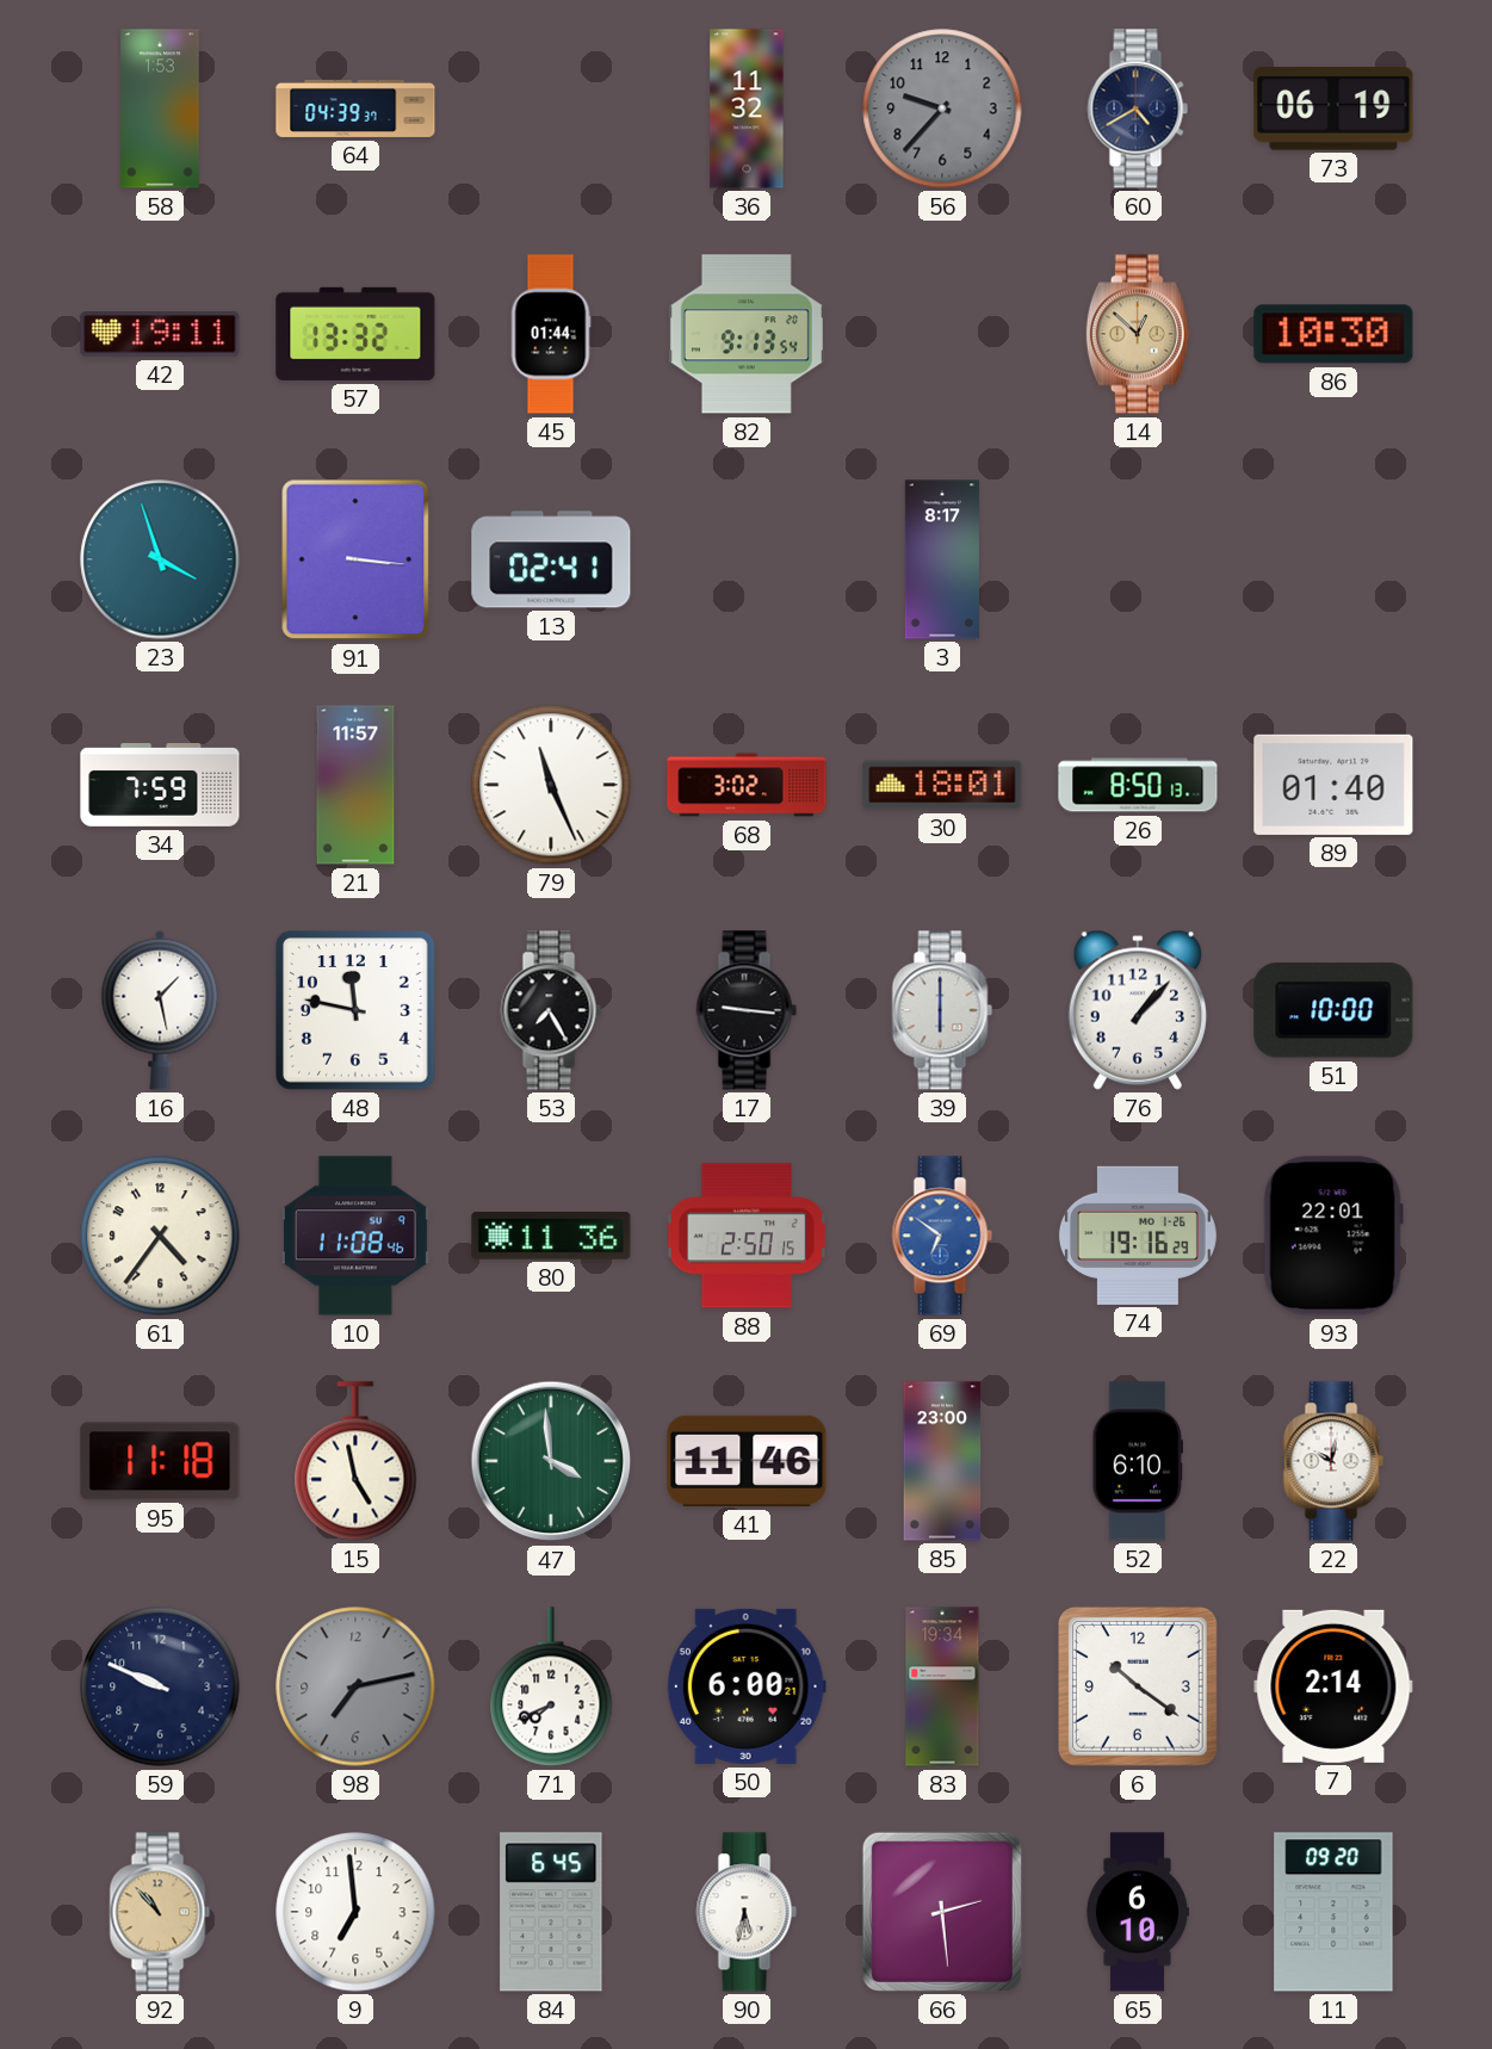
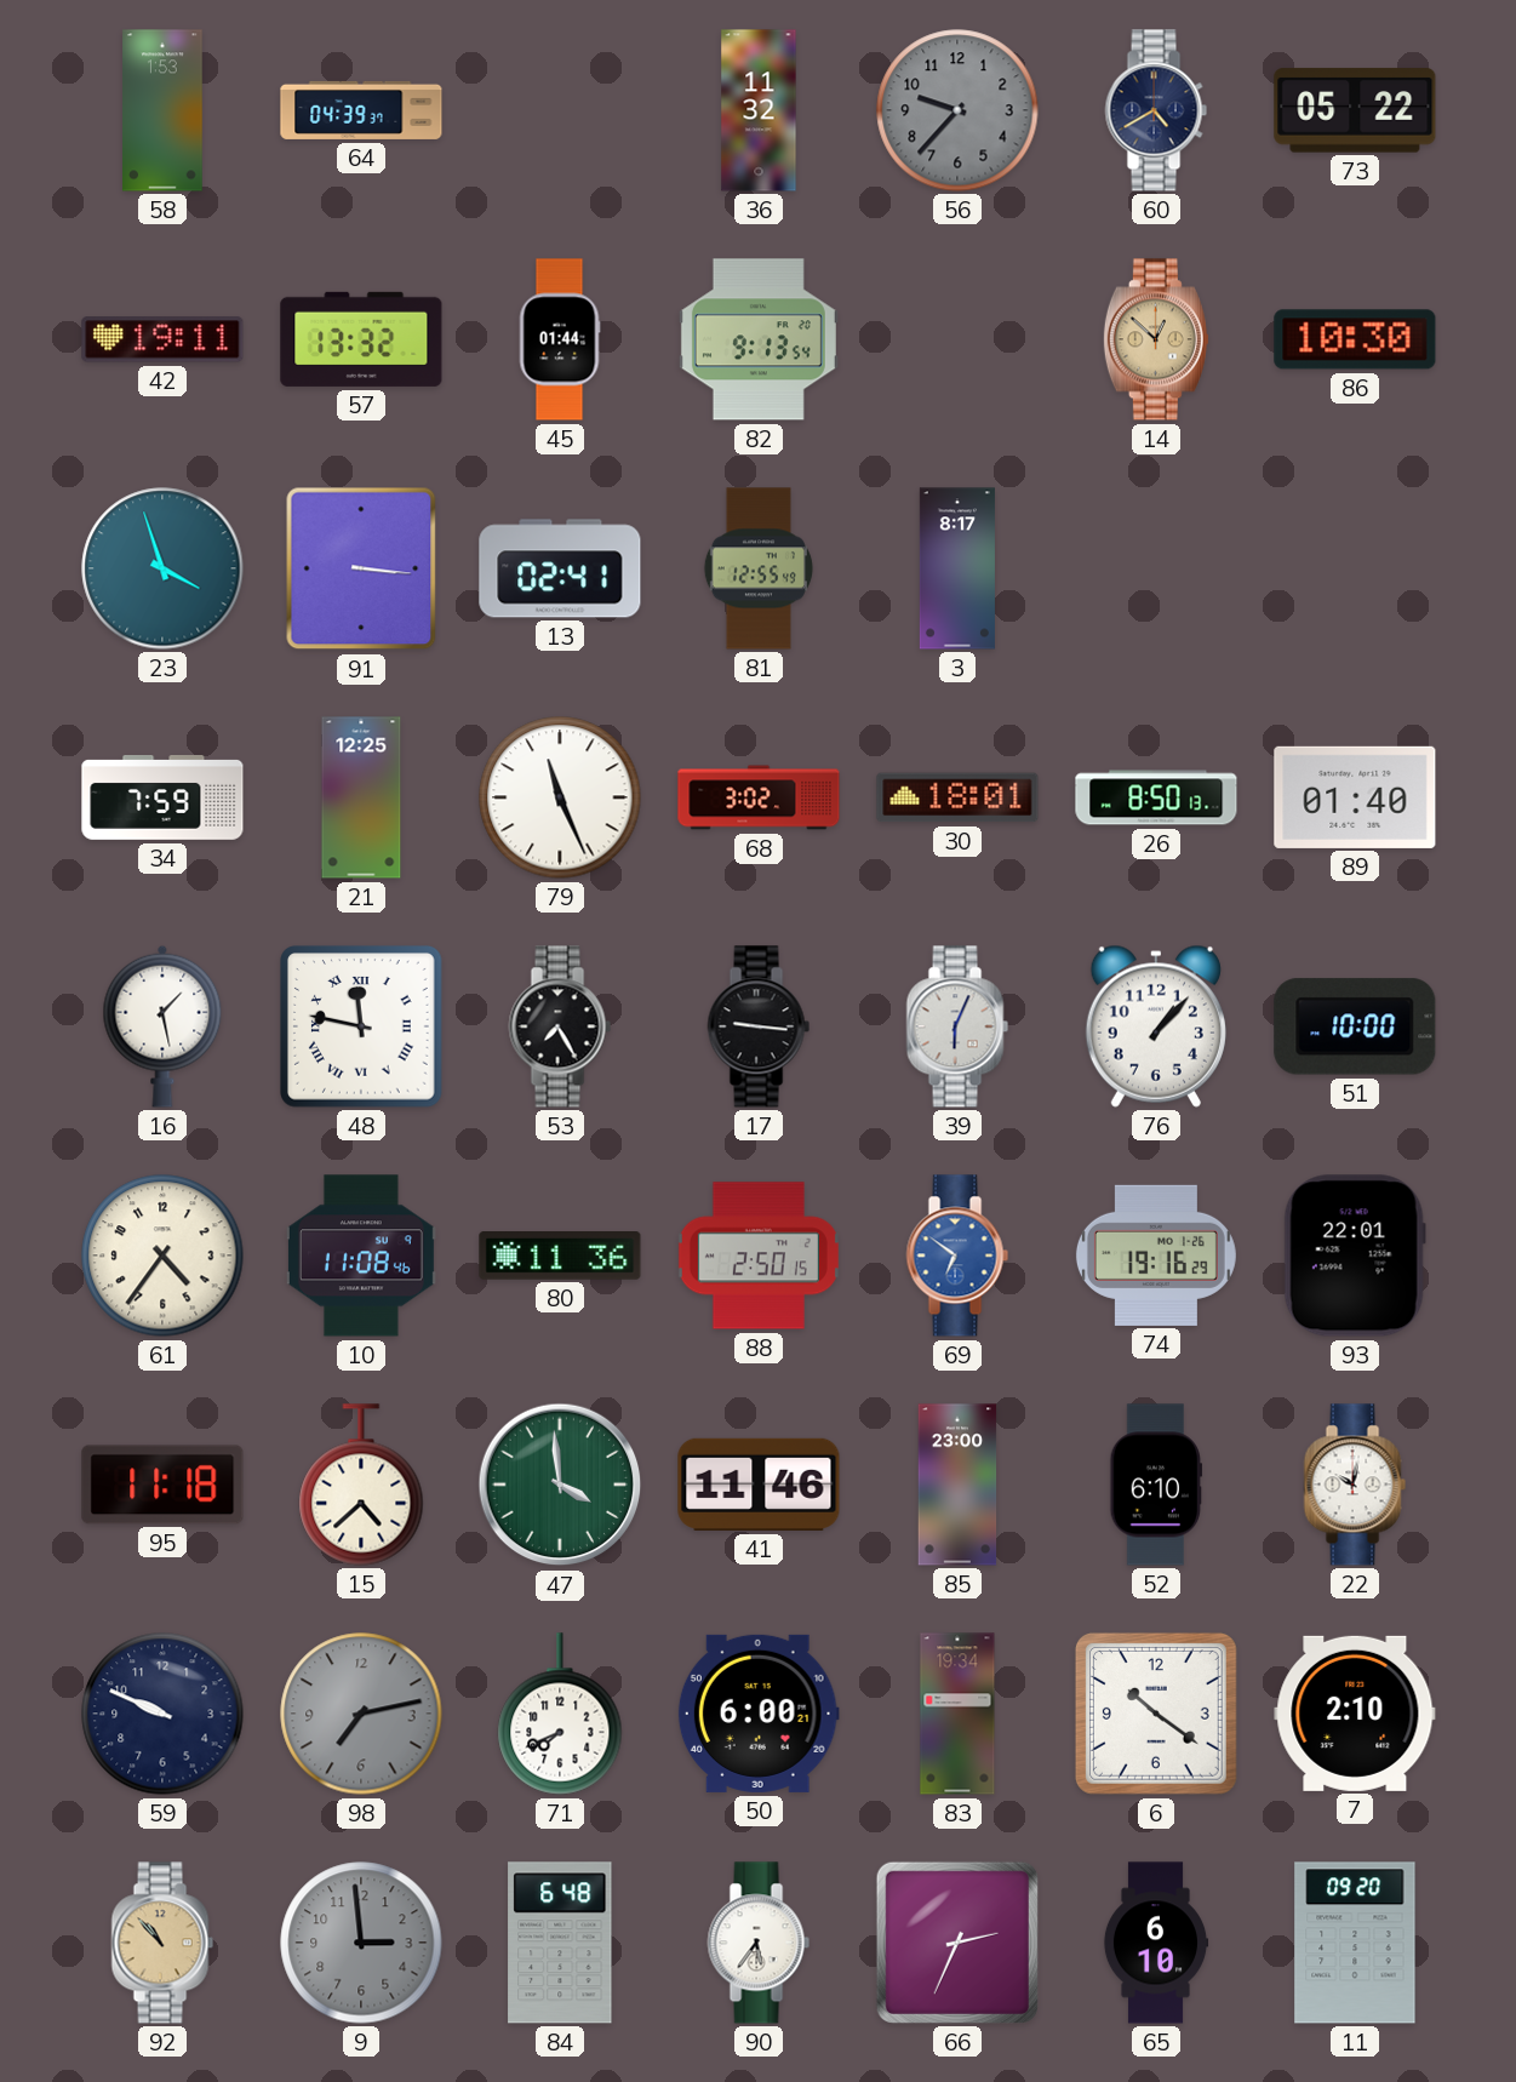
73: 06:19 -> 05:22 (1355, 110)
81: none -> 12:55 (759, 568)
21: 11:57 -> 12:25 (361, 797)
48 numerals: Arabic -> Roman (362, 1028)
39: 6:00 -> 6:04 (957, 1026)
15: 4:58 -> 4:38 (361, 1485)
7: 2:14 -> 2:10 (1355, 1714)
9: 6:59 -> 2:59 (361, 1943)
9 dial: white -> grey (361, 1943)
84: 6:45 -> 6:48 (560, 1943)
90: 5:32 -> 5:36 (759, 1943)
66: 2:29 -> 2:34 (957, 1943)
